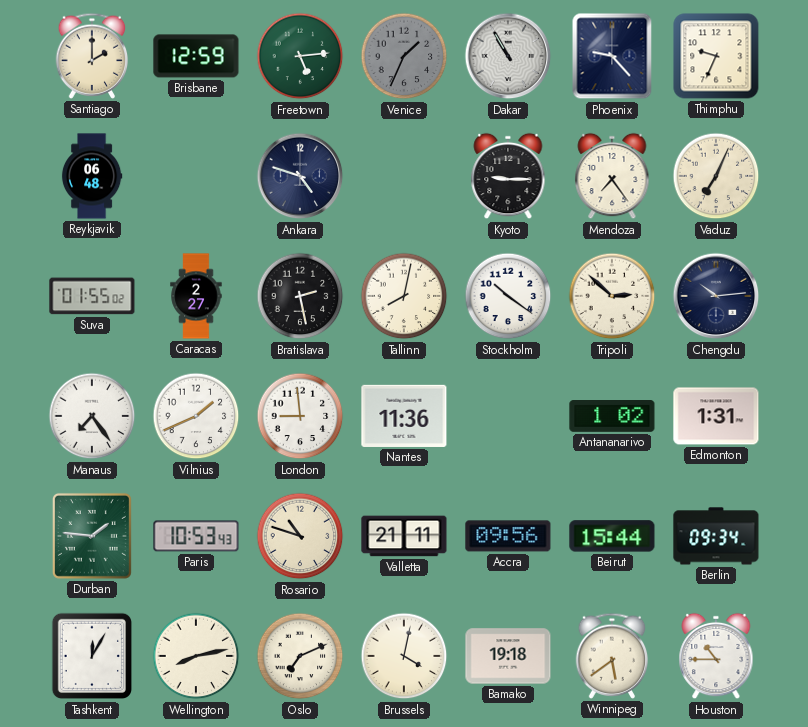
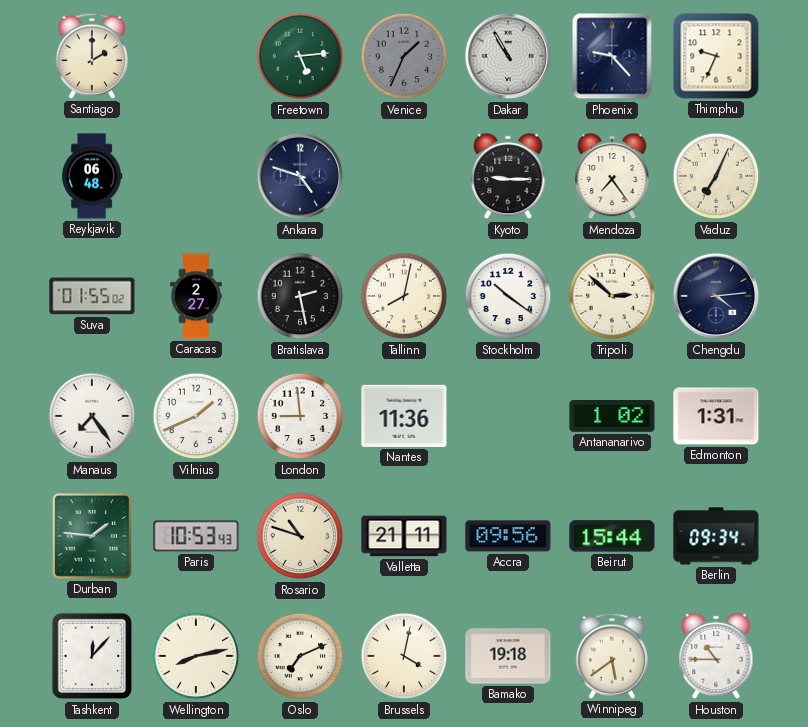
Brisbane: 12:59 -> none (196, 56)
Chengdu: 10:14 -> 4:14 (716, 296)
Tashkent: 12:05 -> 12:07 (91, 656)
